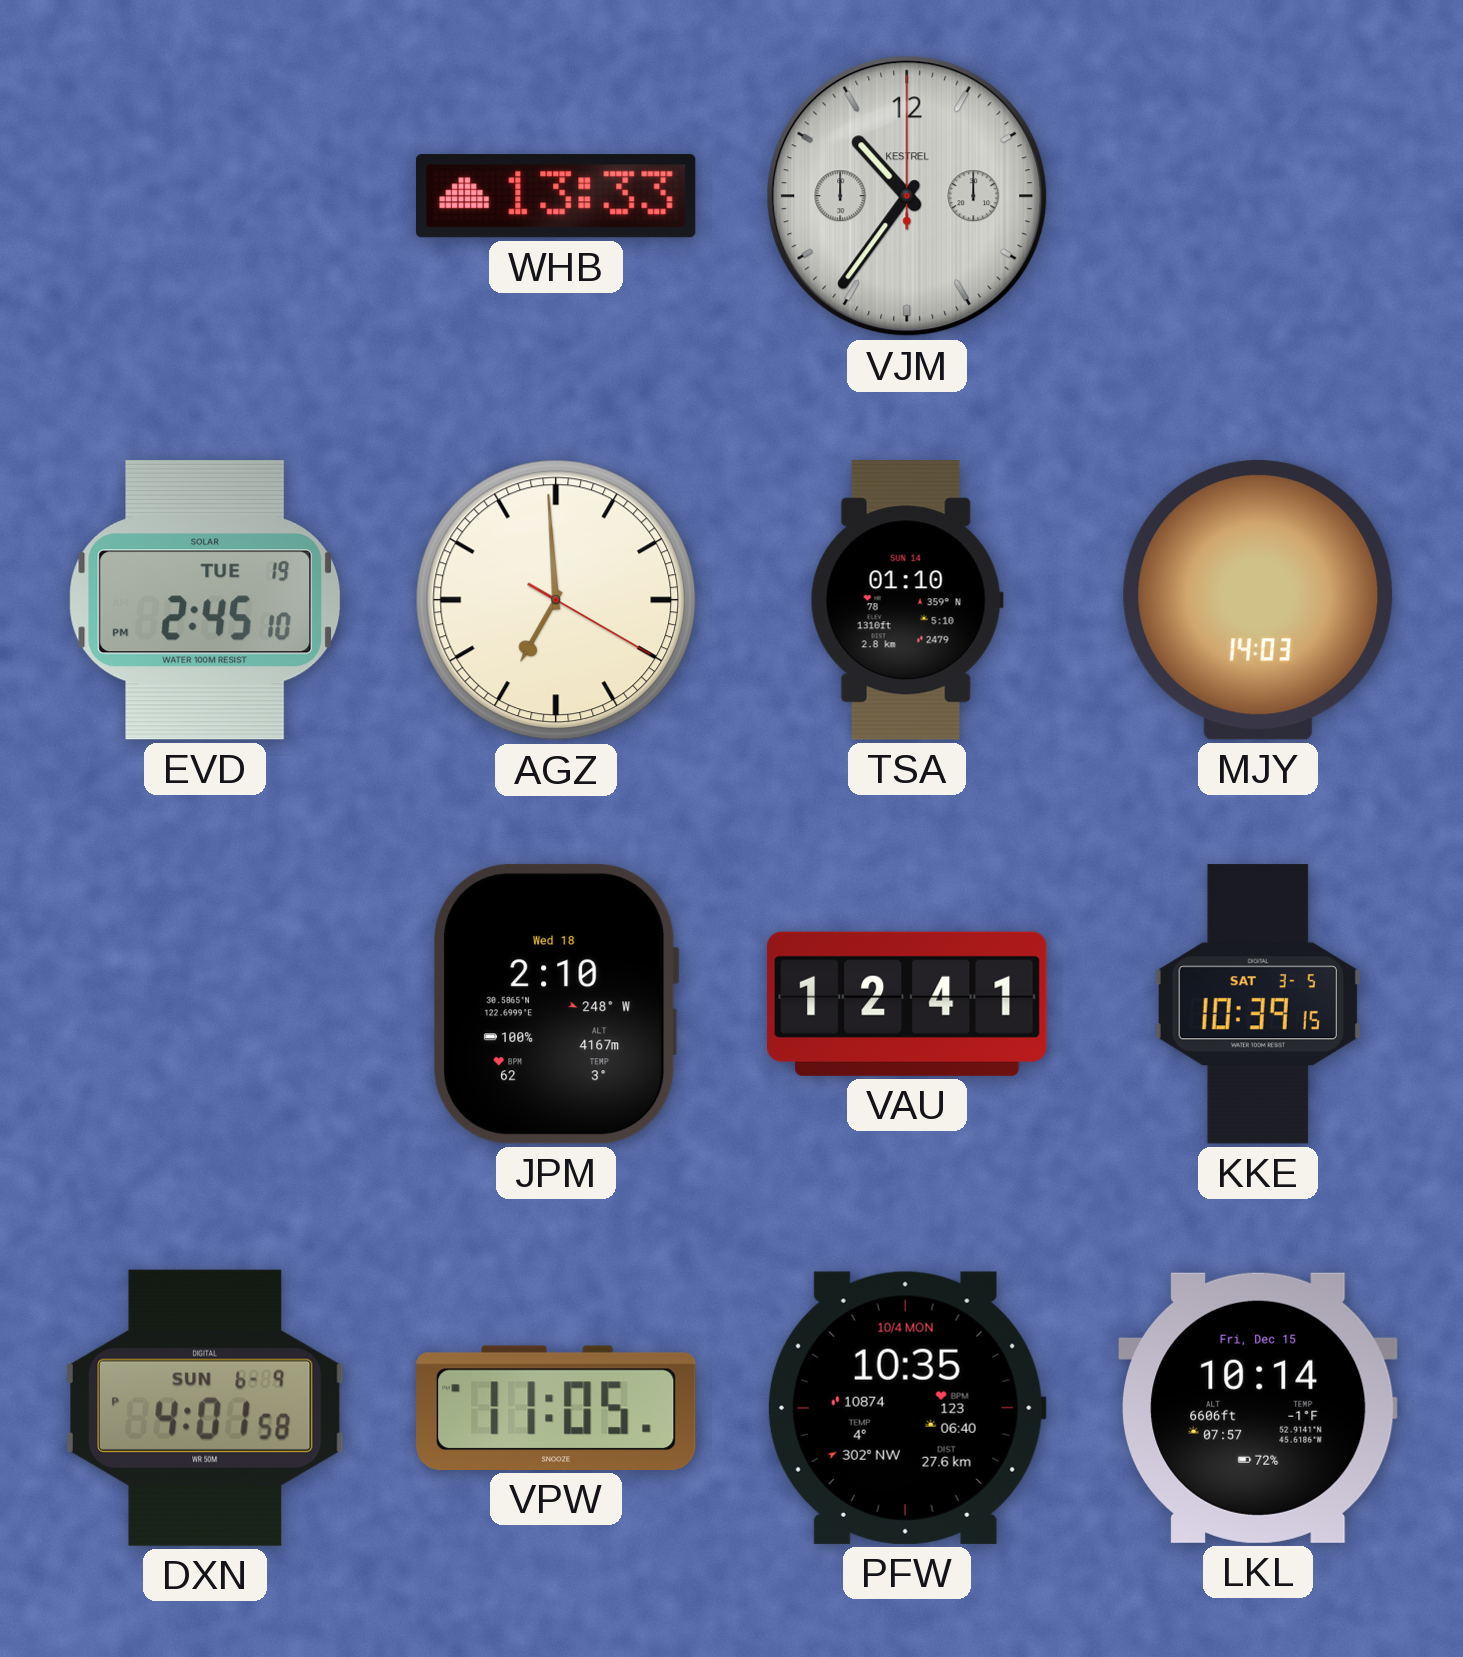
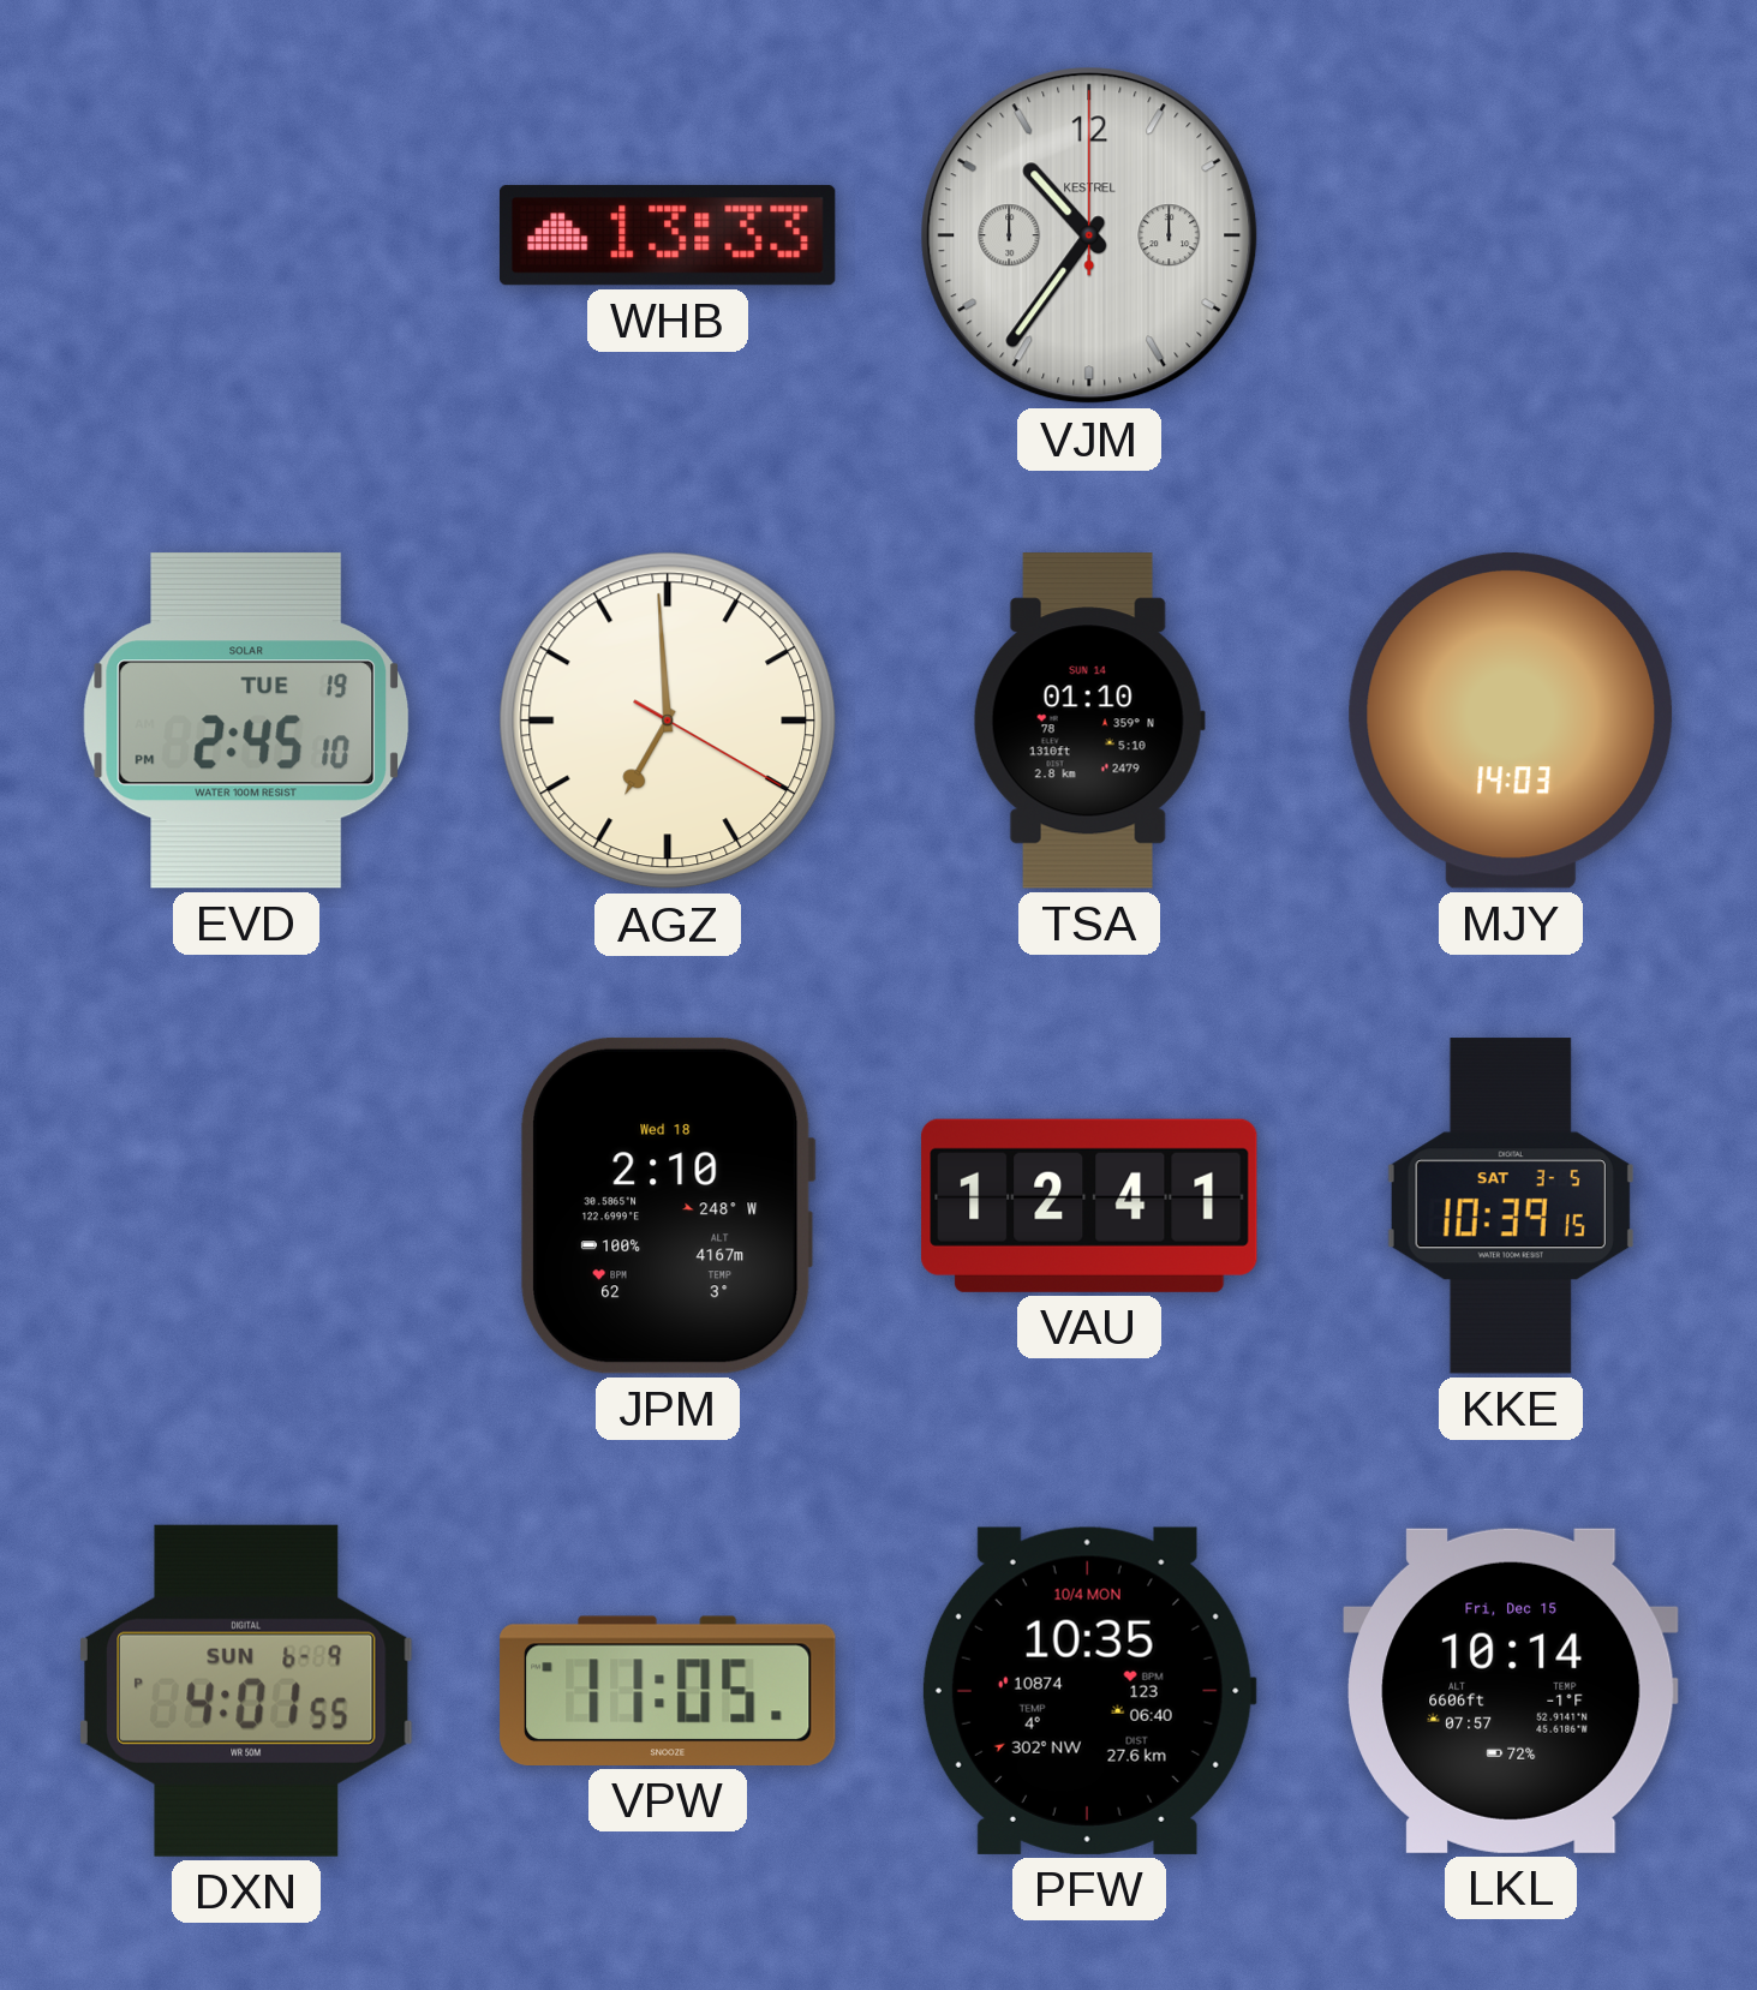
DXN: 4:01:58 PM -> 4:01:55 PM (247, 1691)
